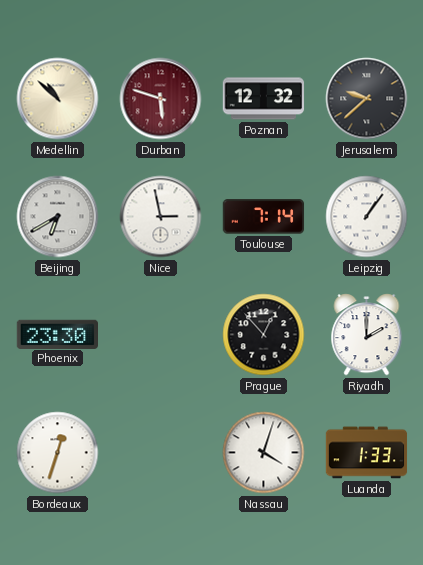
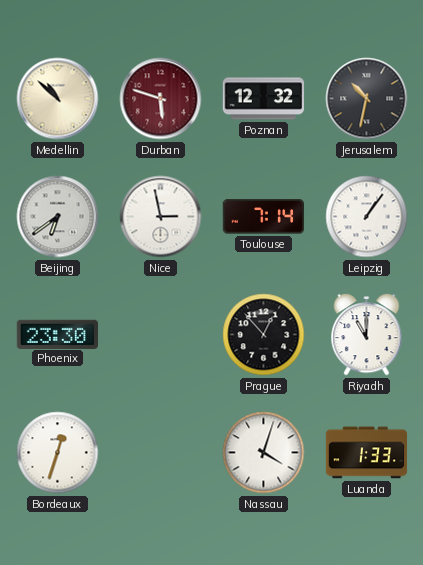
Jerusalem: 9:38 -> 10:32 (367, 99)
Beijing: 6:40 -> 6:39 (58, 217)
Riyadh: 2:00 -> 11:00 (367, 335)
